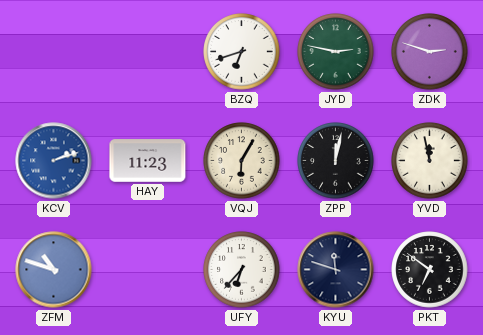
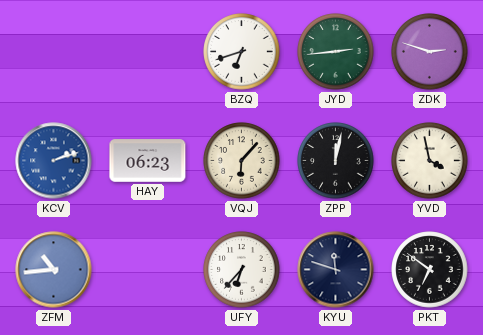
JYD: 2:47 -> 2:44 (336, 52)
HAY: 11:23 -> 06:23 (148, 161)
VQJ: 6:05 -> 6:07 (242, 161)
YVD: 11:58 -> 3:58 (430, 161)
ZFM: 10:48 -> 10:44 (54, 270)
